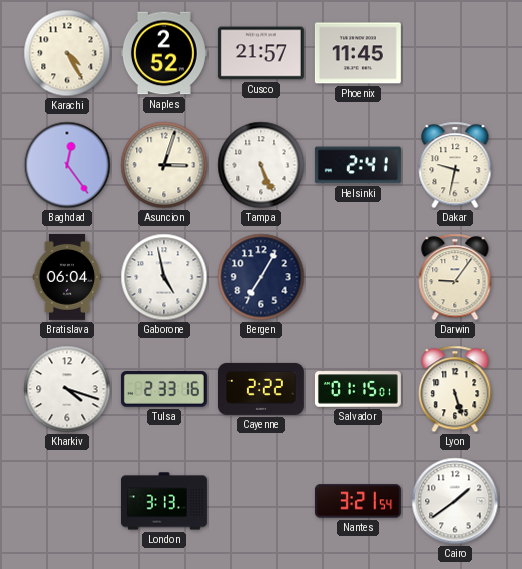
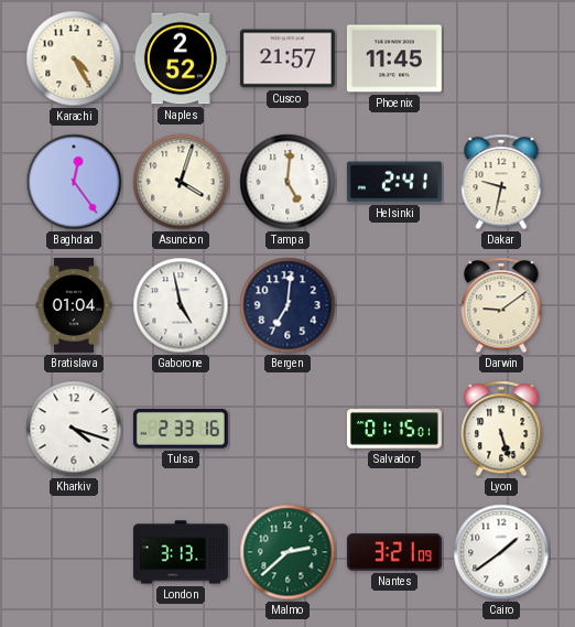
Asuncion: 3:03 -> 4:03 (181, 182)
Tampa: 5:26 -> 5:01 (287, 182)
Bratislava: 06:04 -> 01:04 (74, 305)
Bergen: 7:05 -> 7:01 (287, 305)
Darwin: 9:06 -> 9:09 (501, 305)
Cayenne: 2:22 -> none (261, 389)
Malmo: none -> 2:38 (287, 552)
Nantes: 3:21:54 -> 3:21:09 (394, 552)
